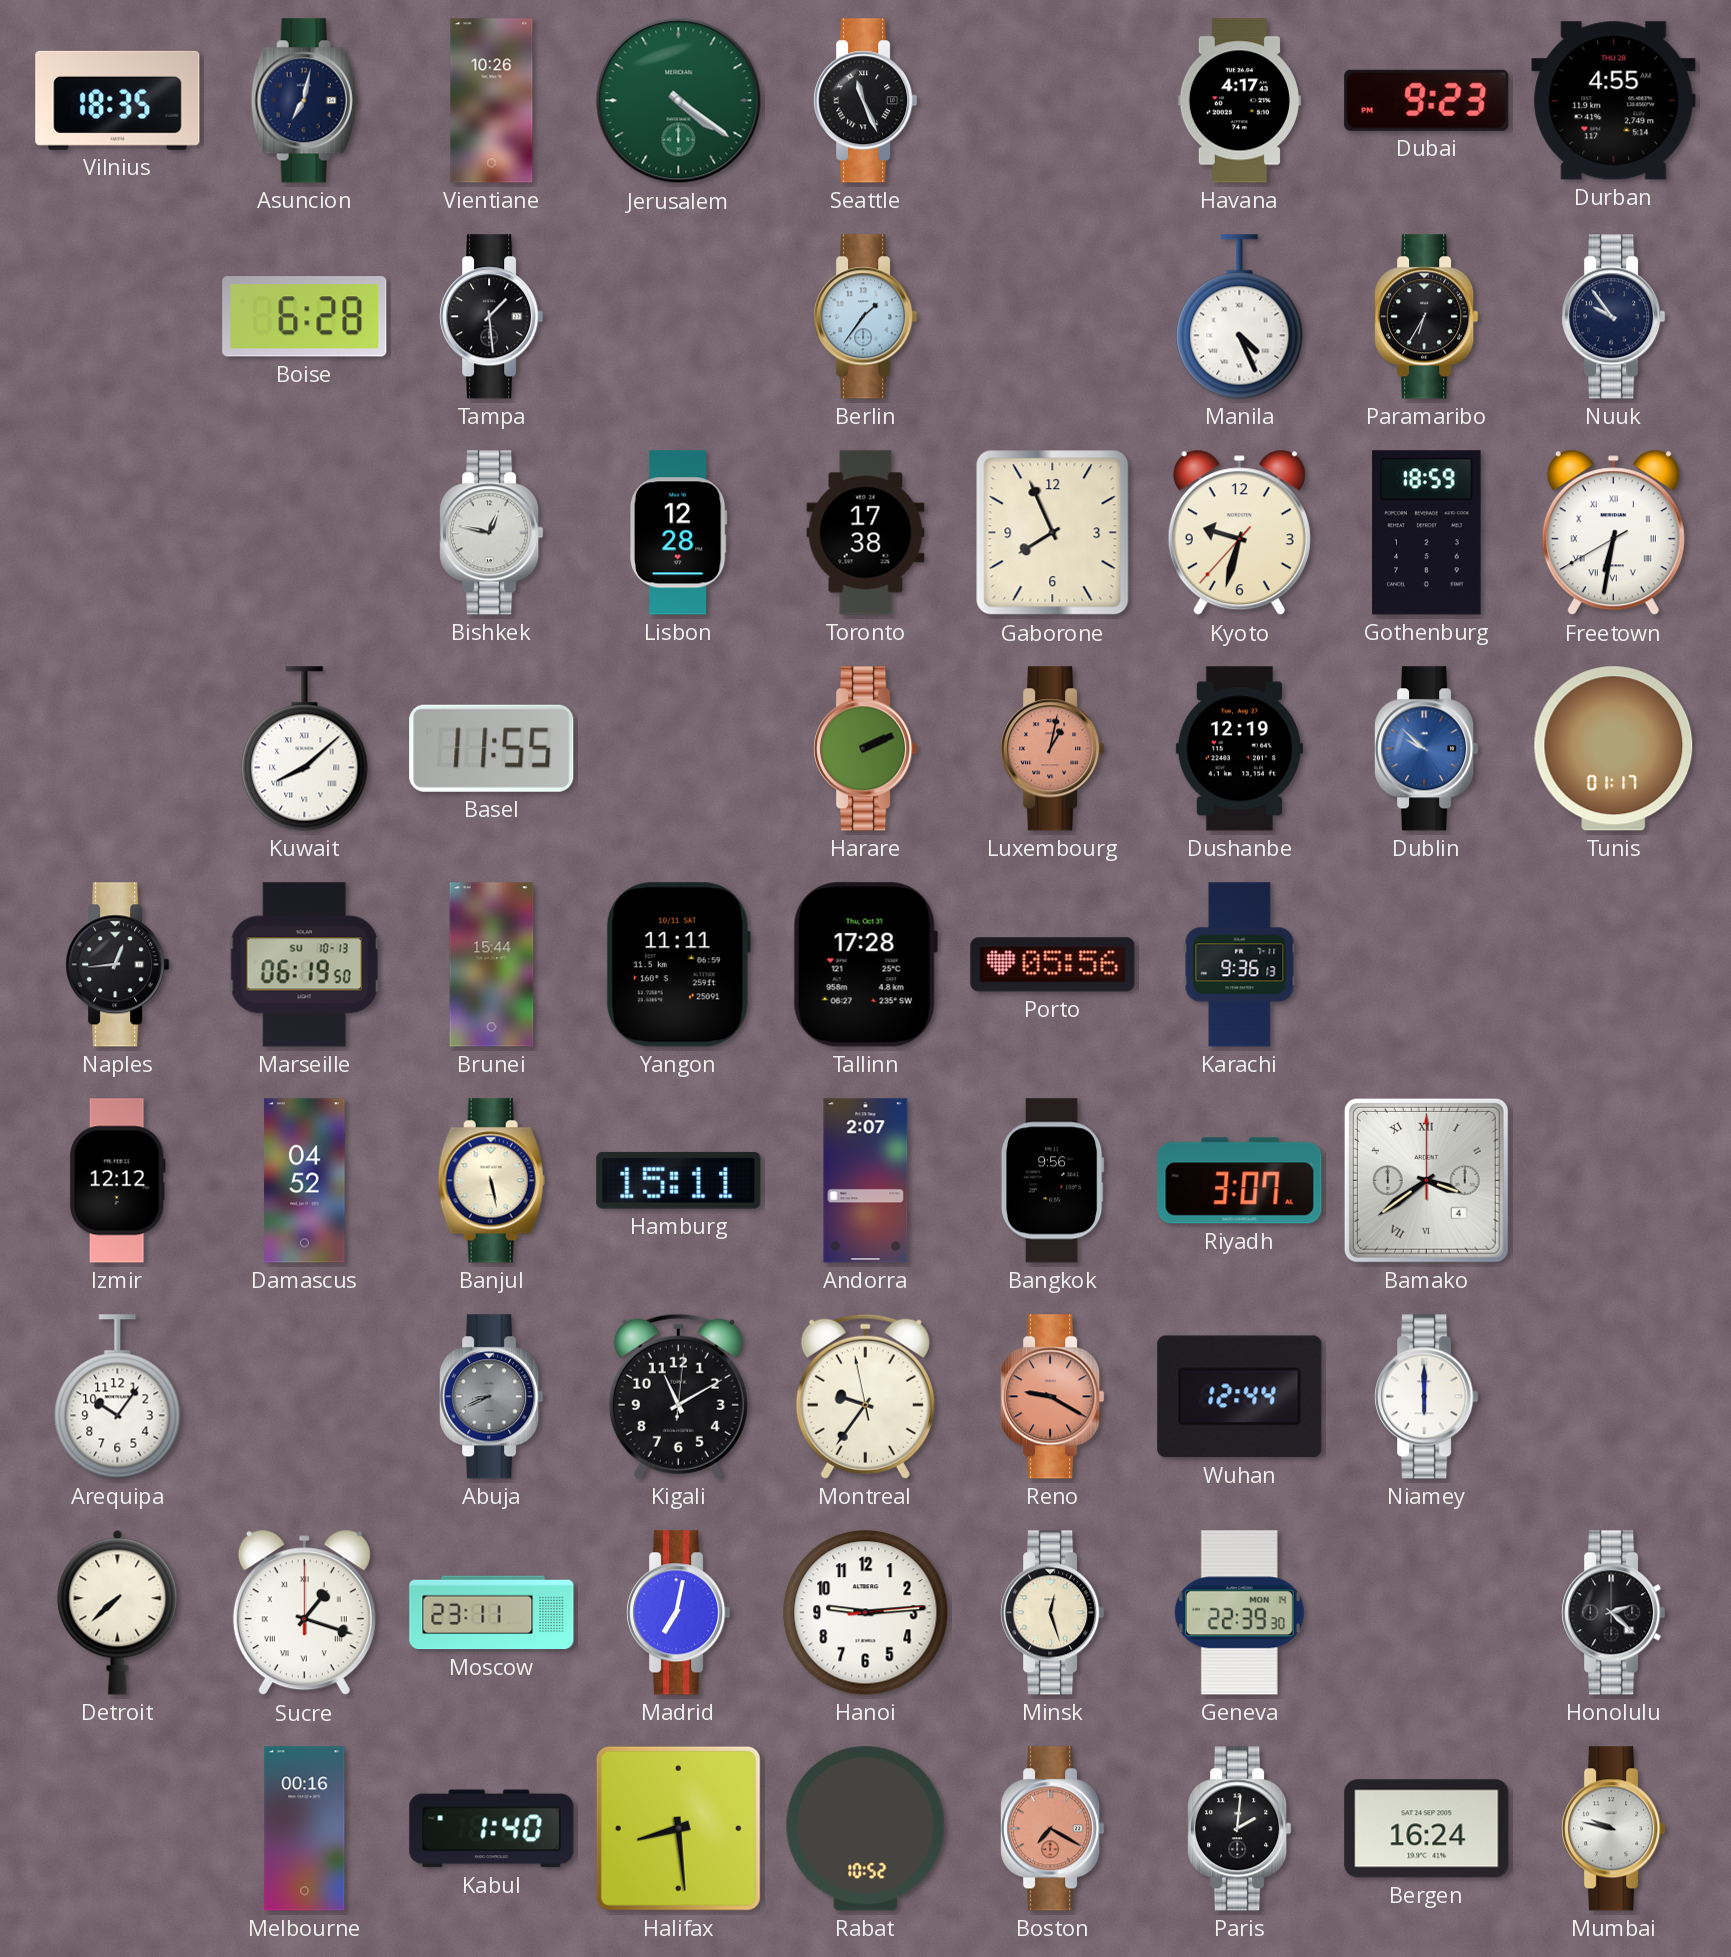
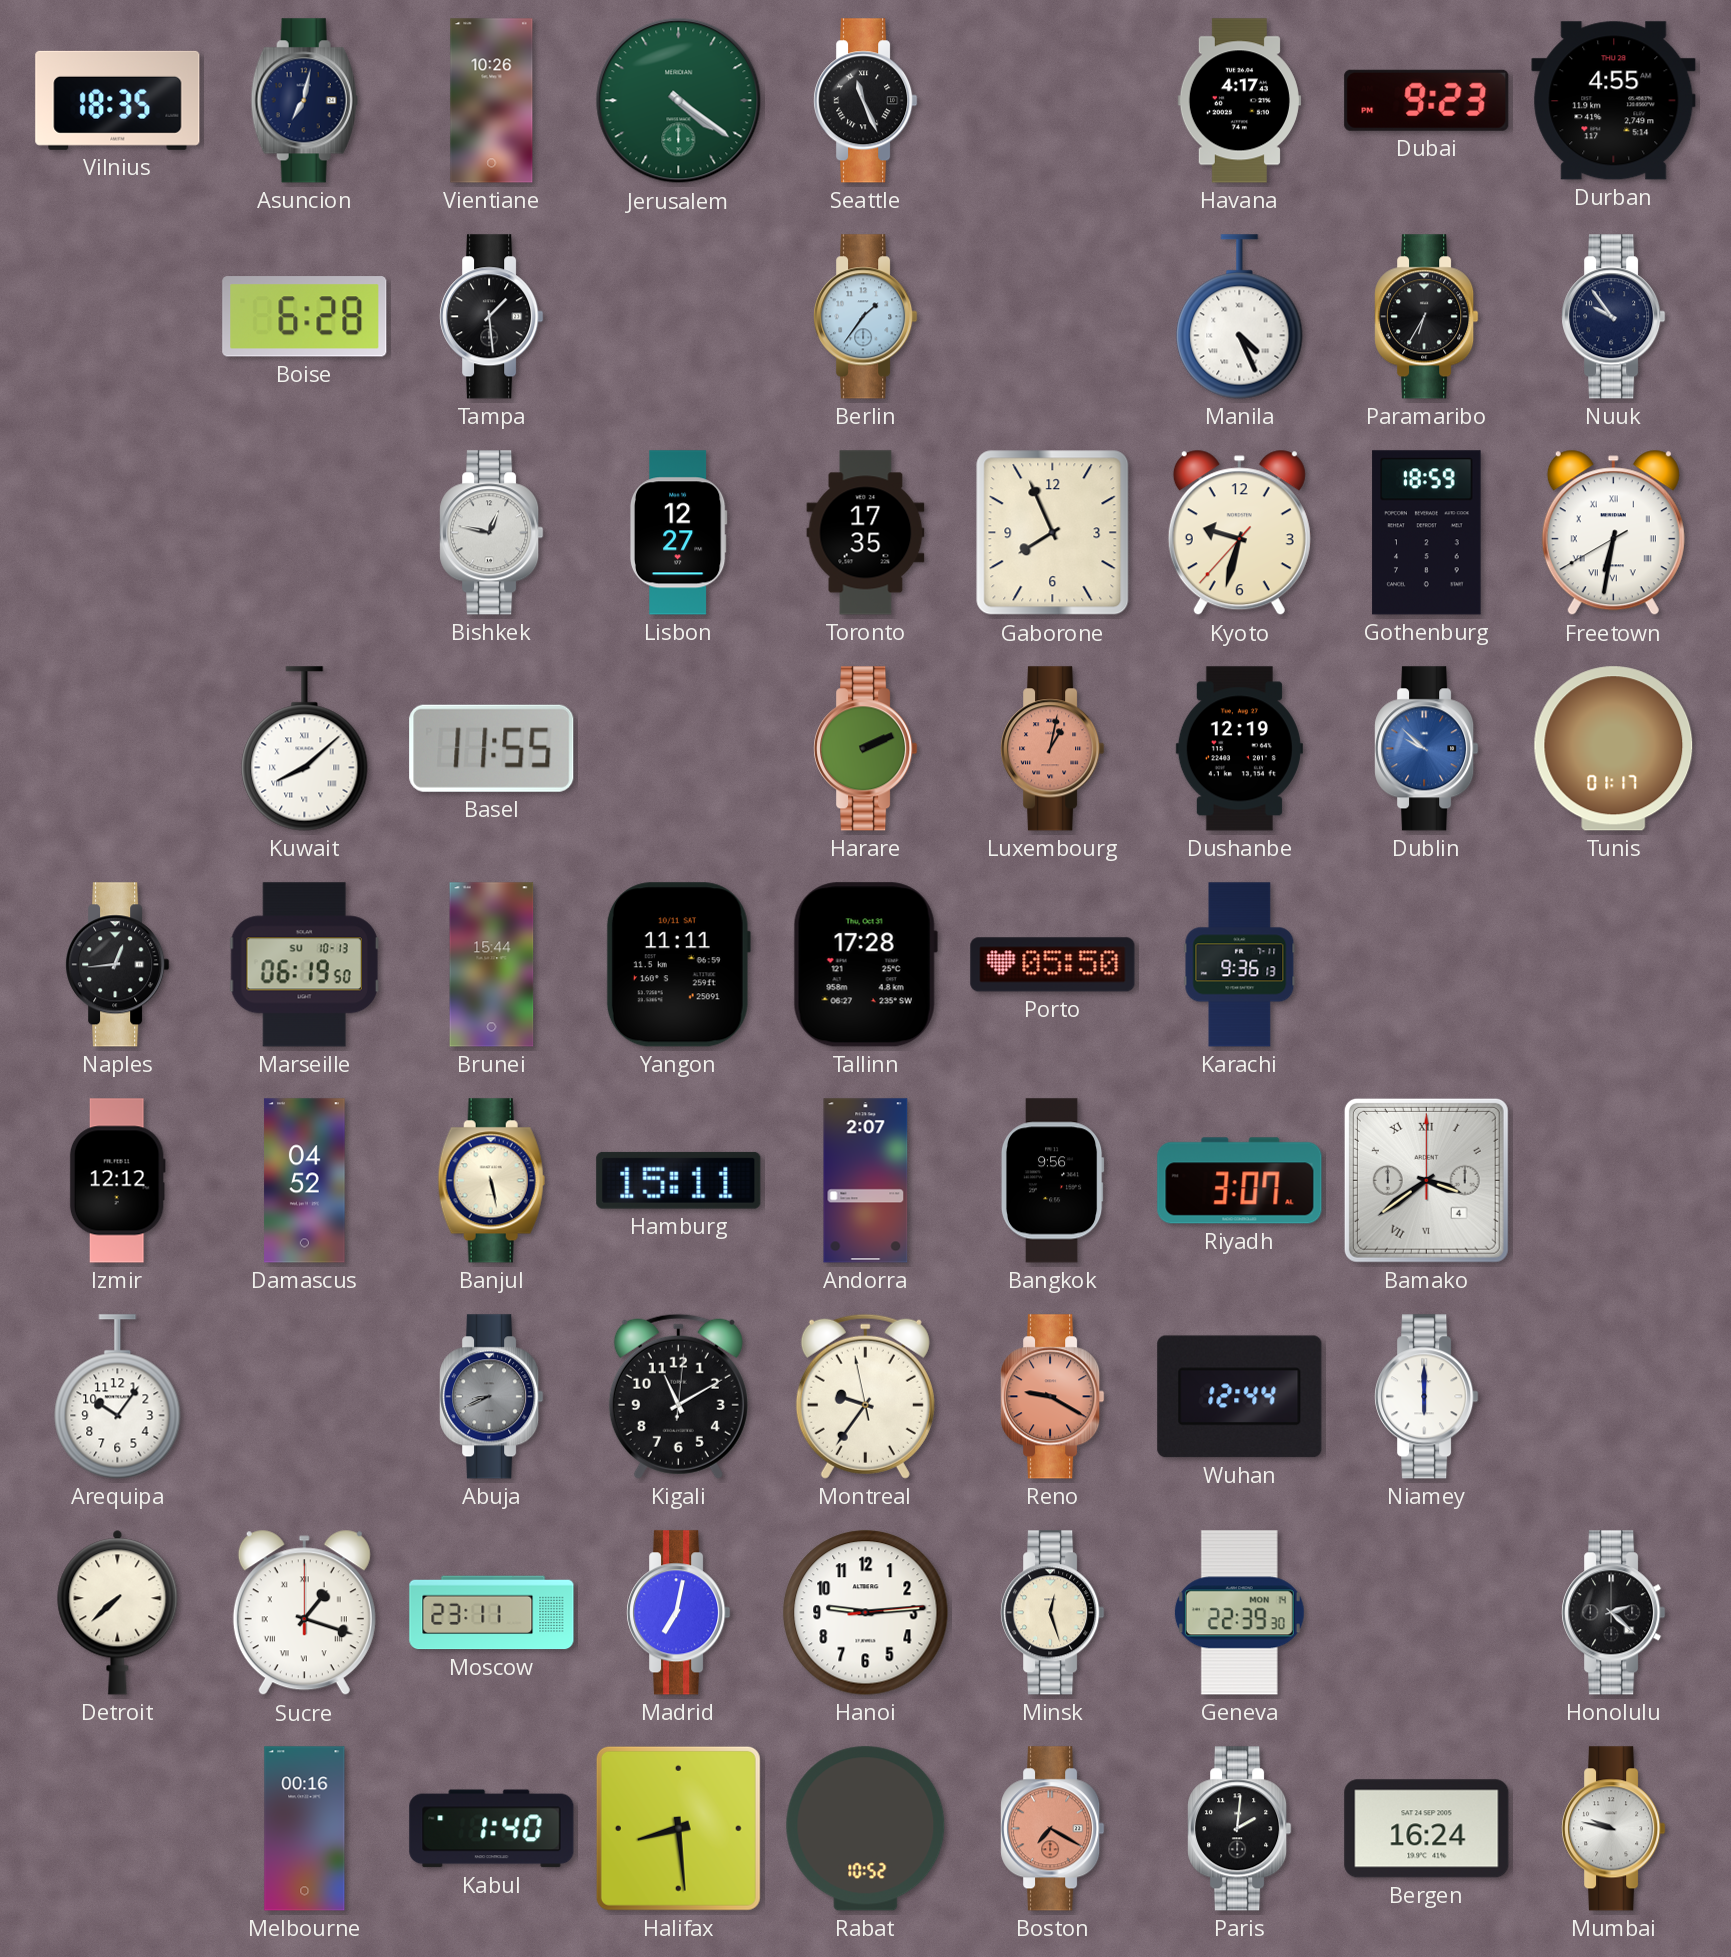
Lisbon: 12:28 -> 12:27 (678, 533)
Toronto: 17:38 -> 17:35 (866, 533)
Porto: 05:56 -> 05:50 (1053, 965)
